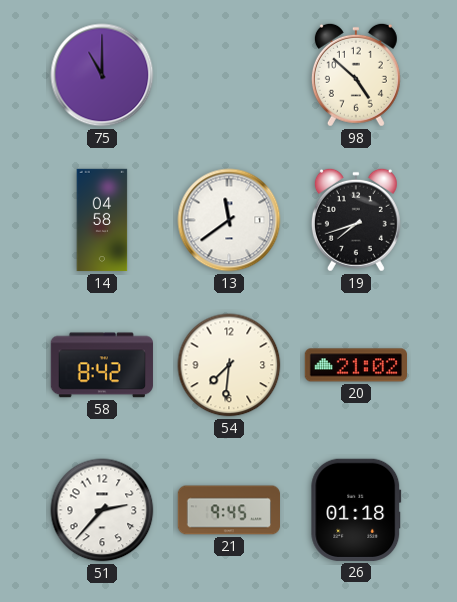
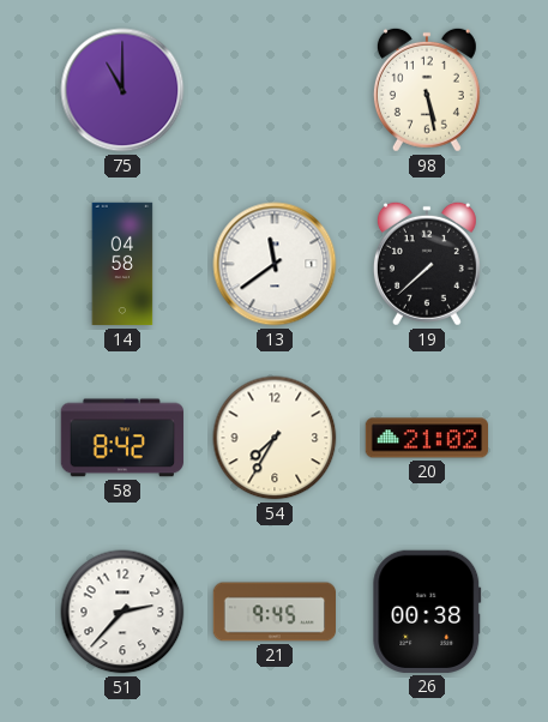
98: 4:52 -> 5:28 (427, 90)
19: 7:42 -> 7:38 (427, 264)
54: 7:31 -> 7:35 (275, 438)
26: 01:18 -> 00:38 (427, 612)
